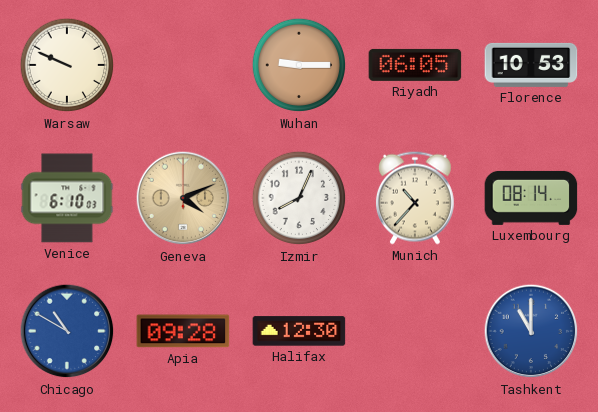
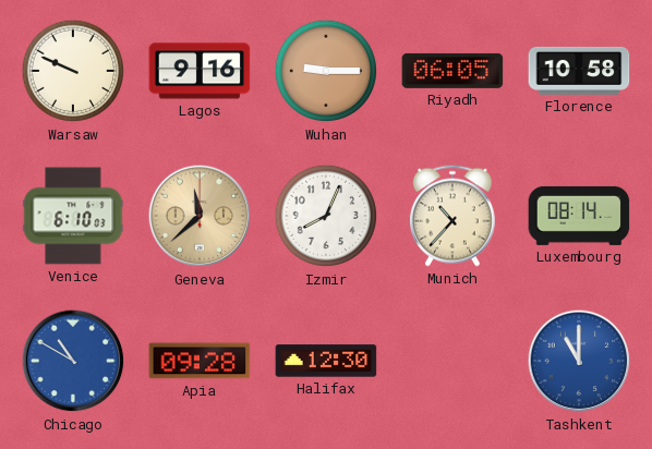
Lagos: none -> 9:16 (200, 71)
Florence: 10:53 -> 10:58 (579, 71)
Geneva: 4:11 -> 11:38 (200, 216)
